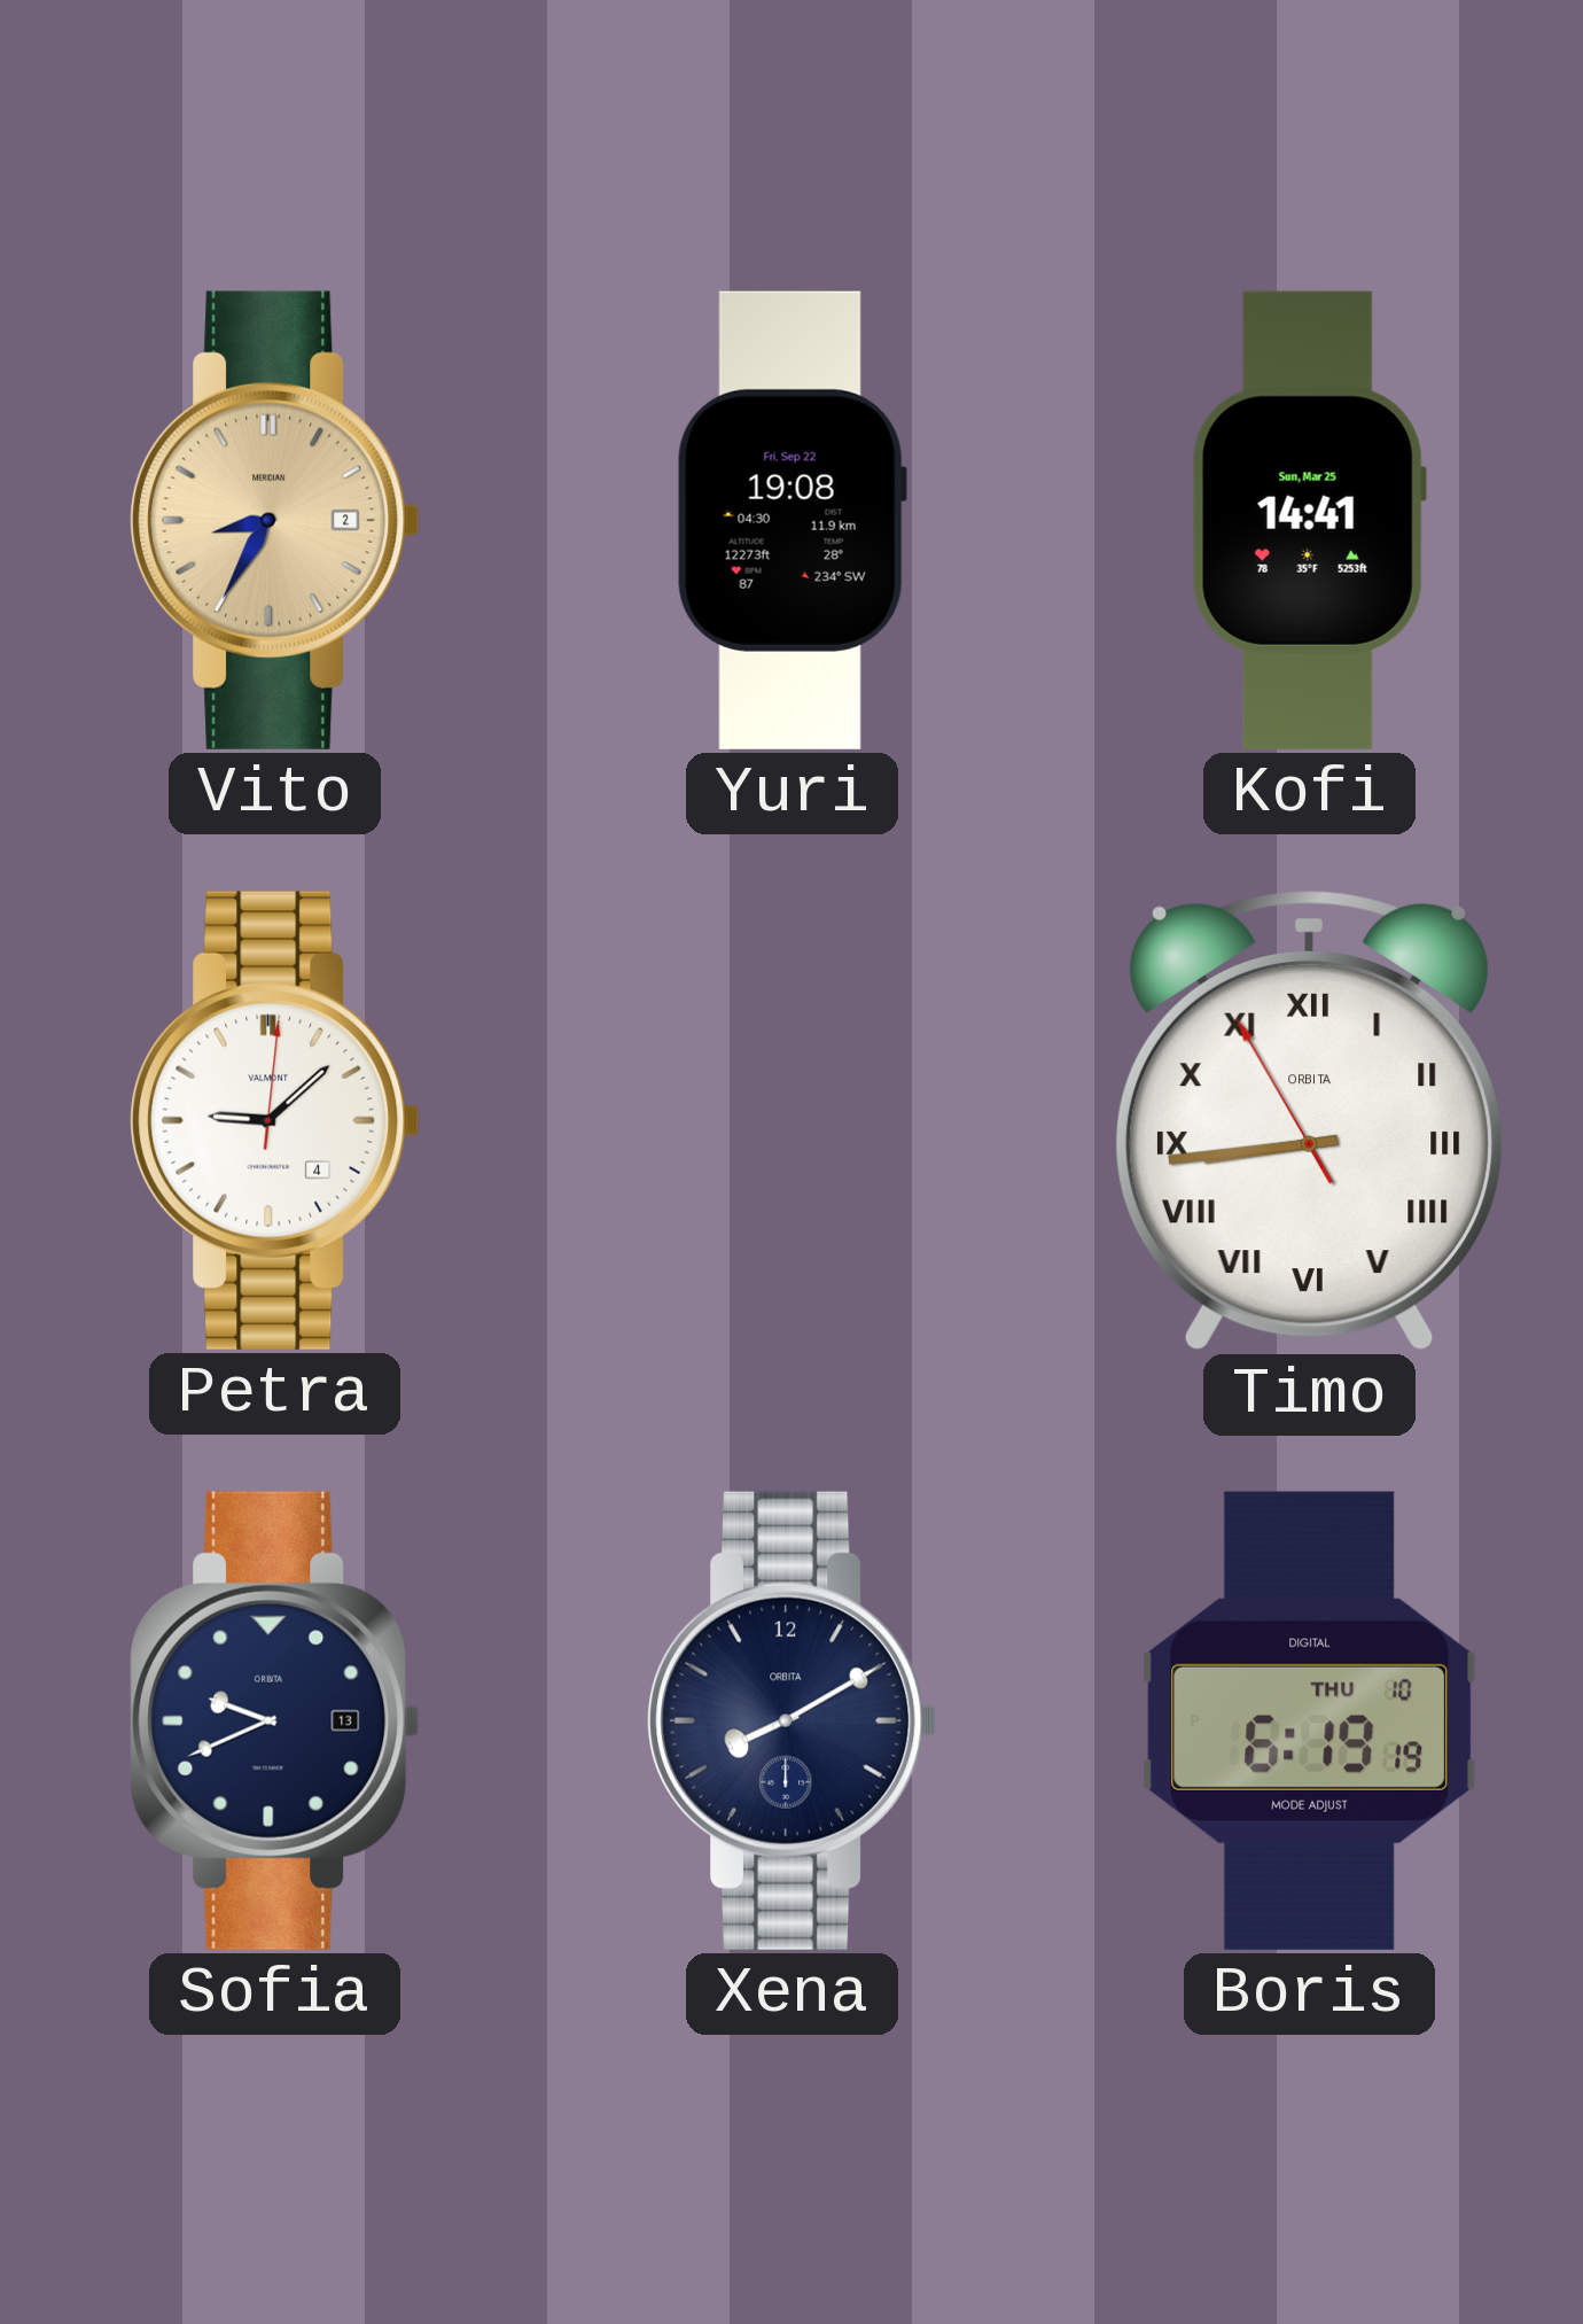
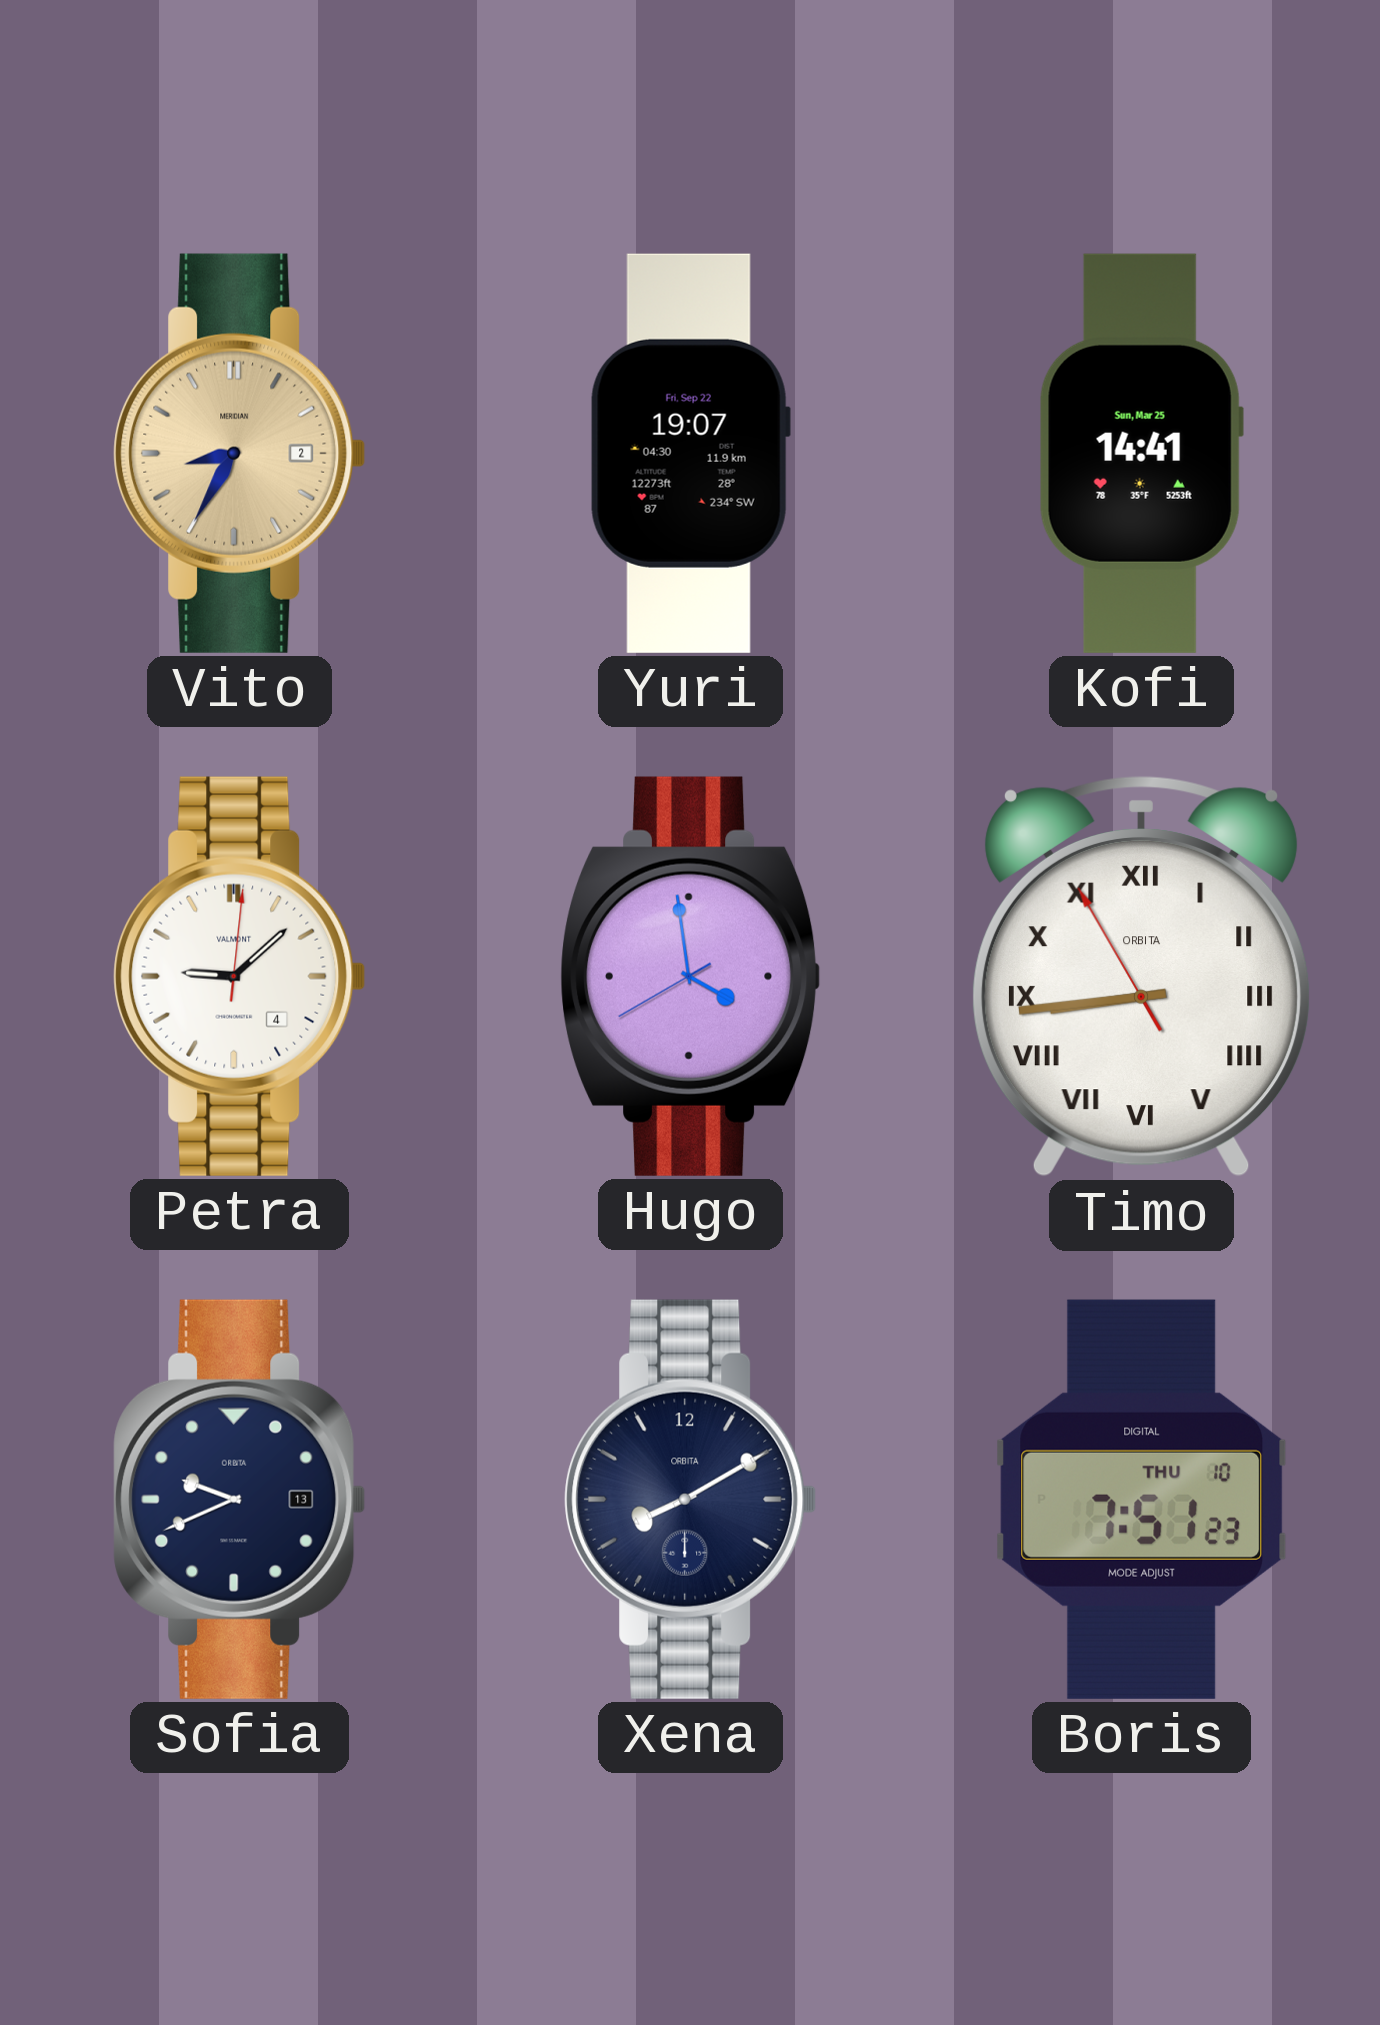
Yuri: 19:08 -> 19:07 (690, 453)
Hugo: none -> 3:58 (691, 976)
Boris: 6:19 -> 7:51 (1142, 1499)
